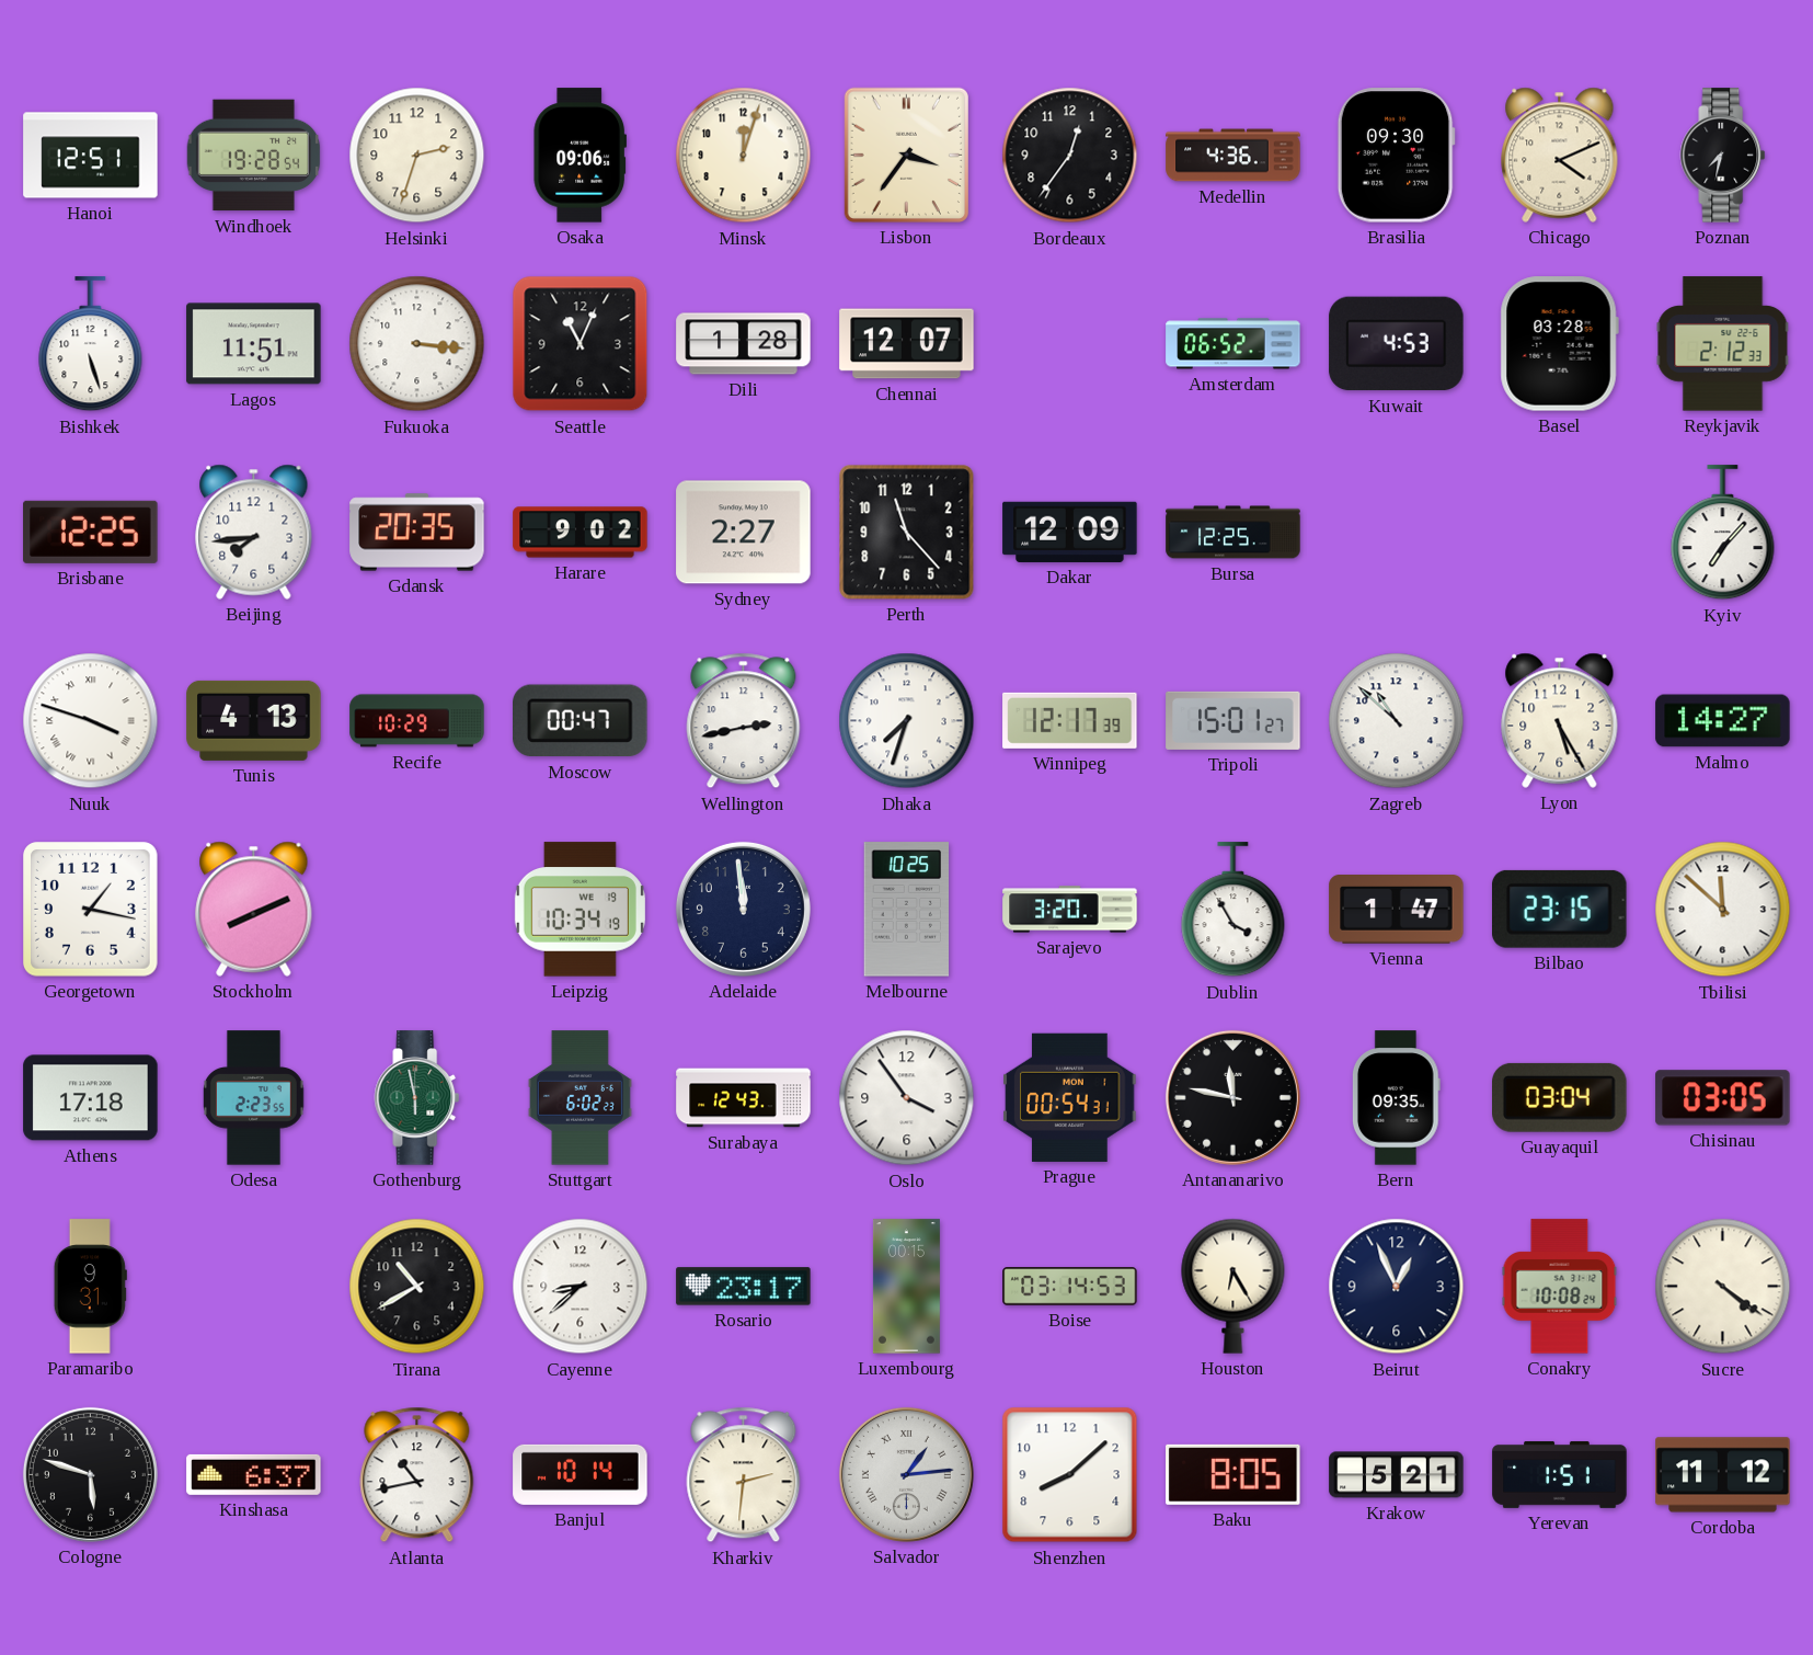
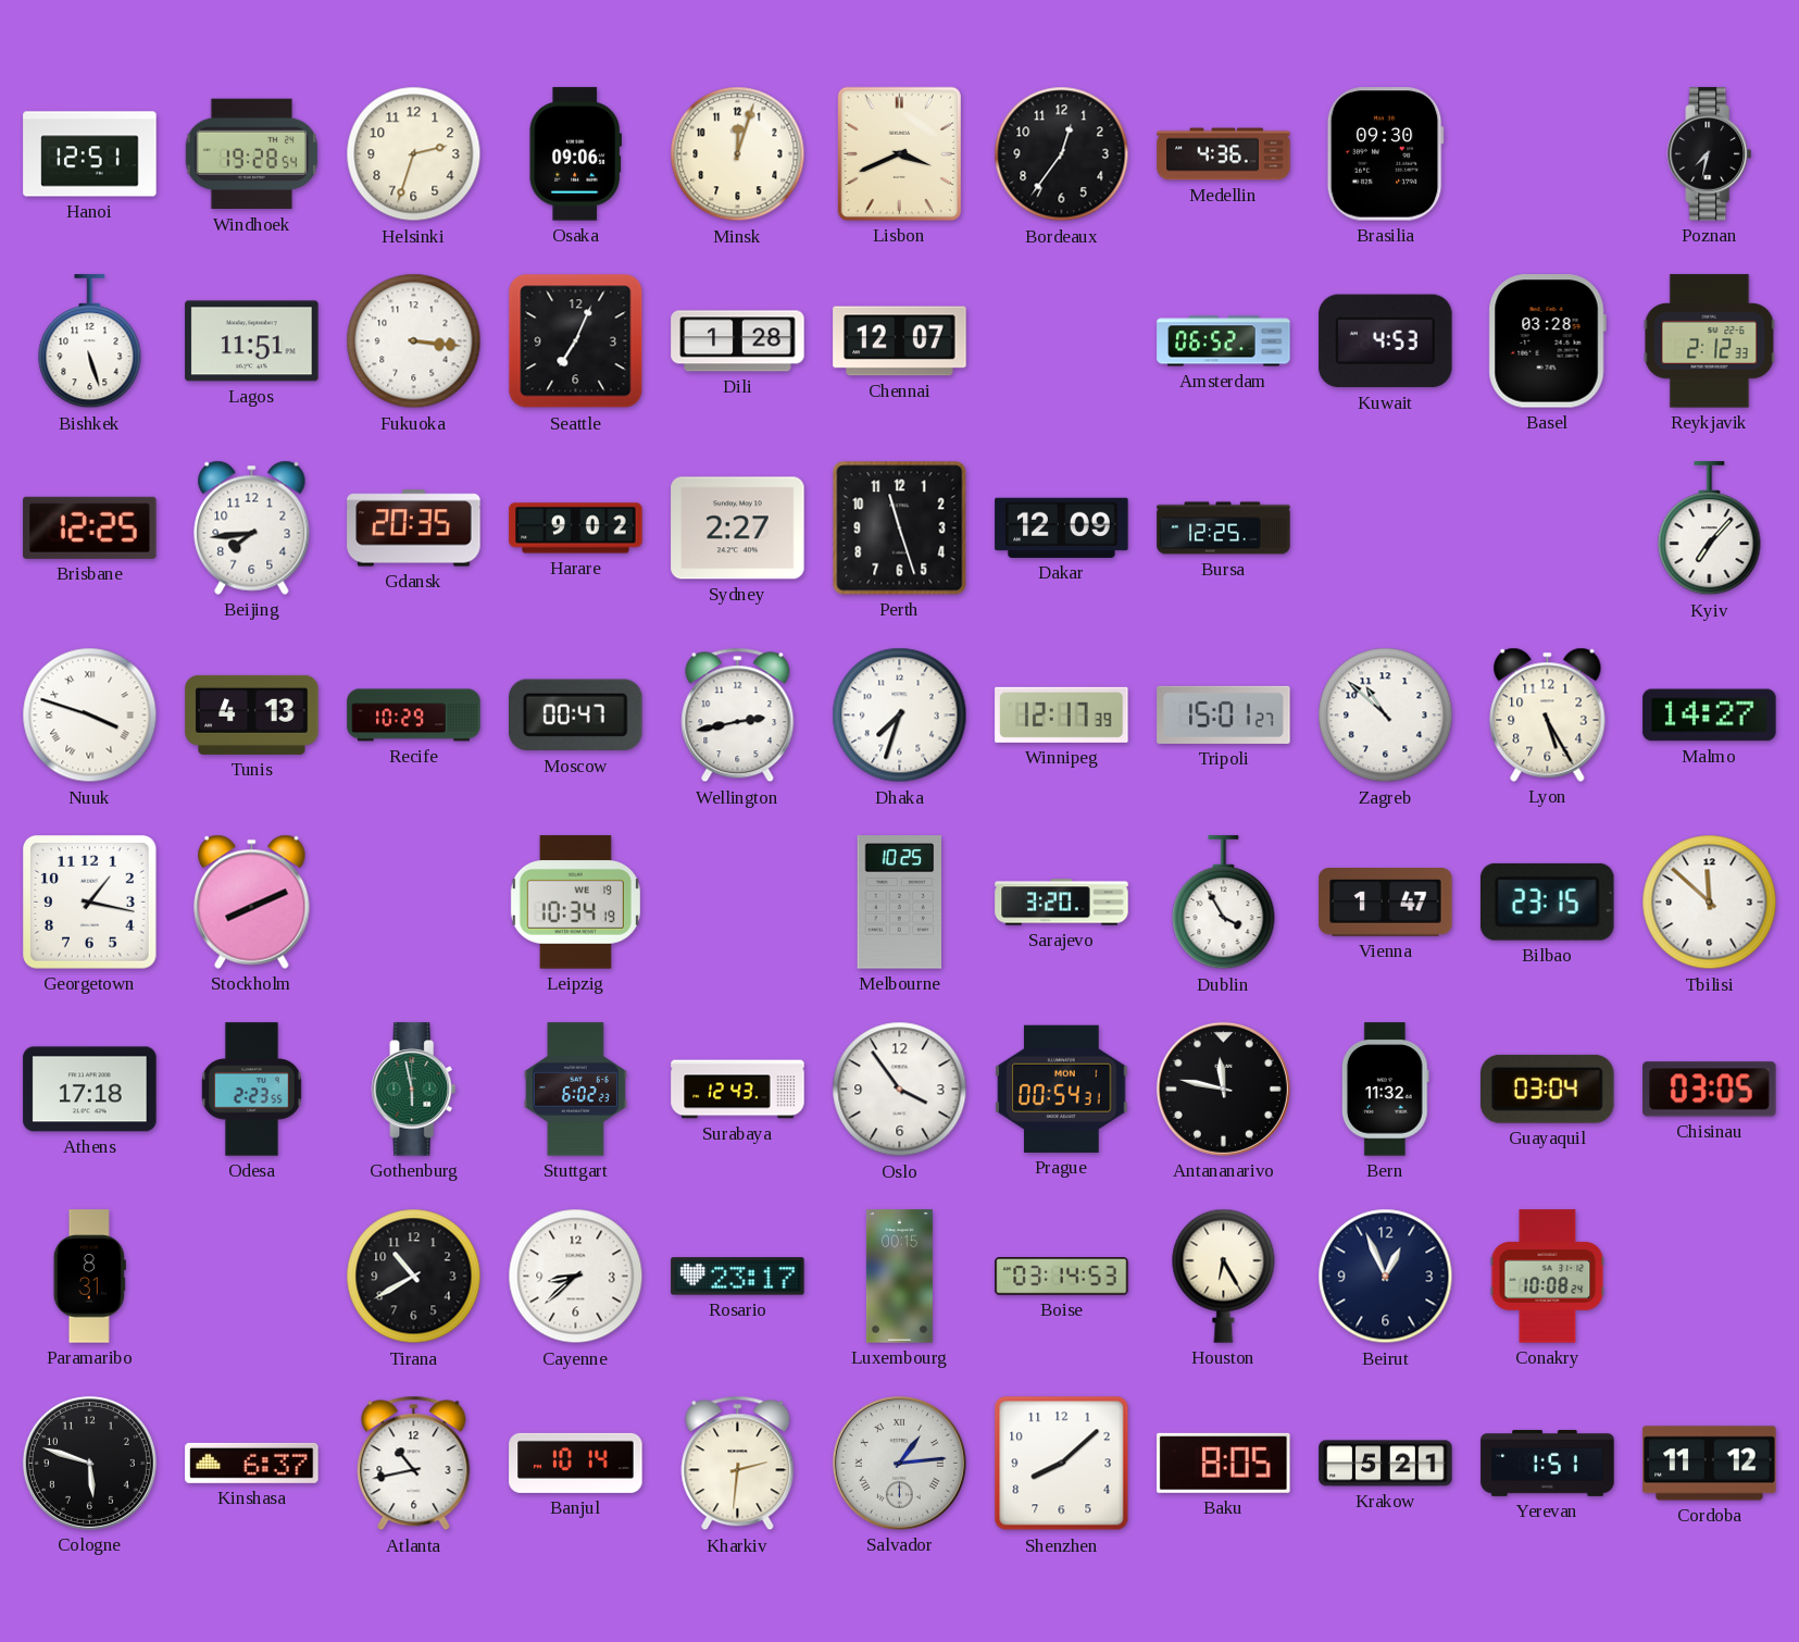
Lisbon: 3:36 -> 3:41 (899, 153)
Chicago: 4:11 -> none (1560, 155)
Seattle: 11:04 -> 7:04 (576, 341)
Perth: 11:23 -> 11:27 (900, 528)
Adelaide: 11:59 -> none (743, 909)
Bern: 09:35 -> 11:32 (1385, 1090)
Paramaribo: 9:31 -> 8:31 (89, 1277)
Sucre: 4:21 -> none (1723, 1287)
